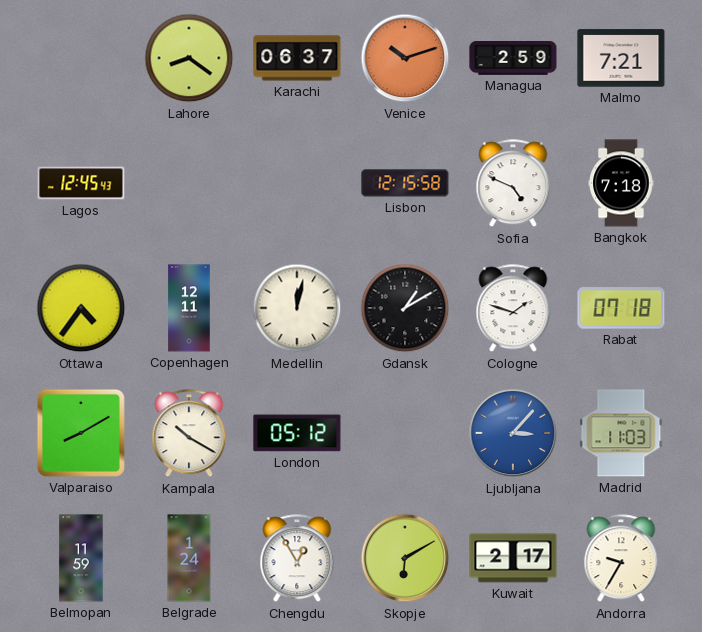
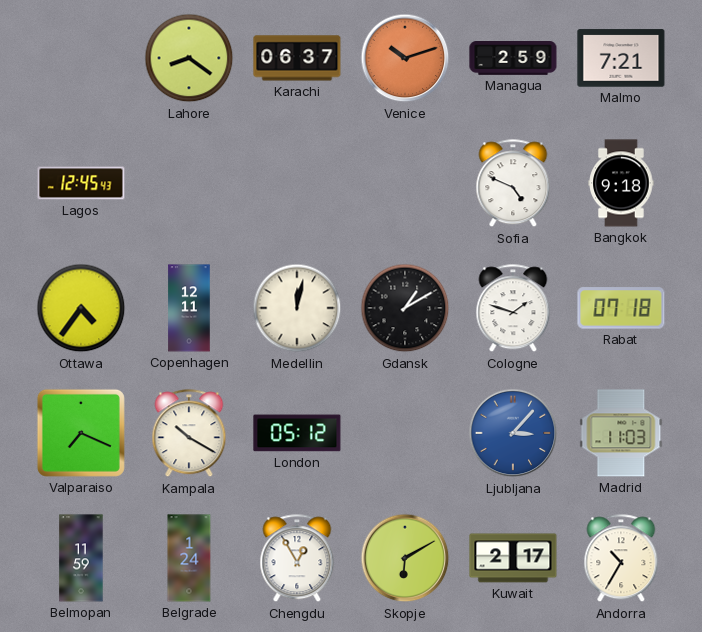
Lisbon: 12:15 -> none (405, 183)
Bangkok: 7:18 -> 9:18 (621, 183)
Valparaiso: 8:10 -> 7:19 (81, 433)
Andorra: 9:35 -> 10:35 (621, 559)
